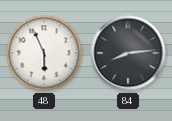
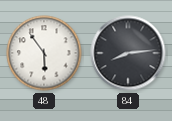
48: 5:56 -> 5:54 (44, 53)
